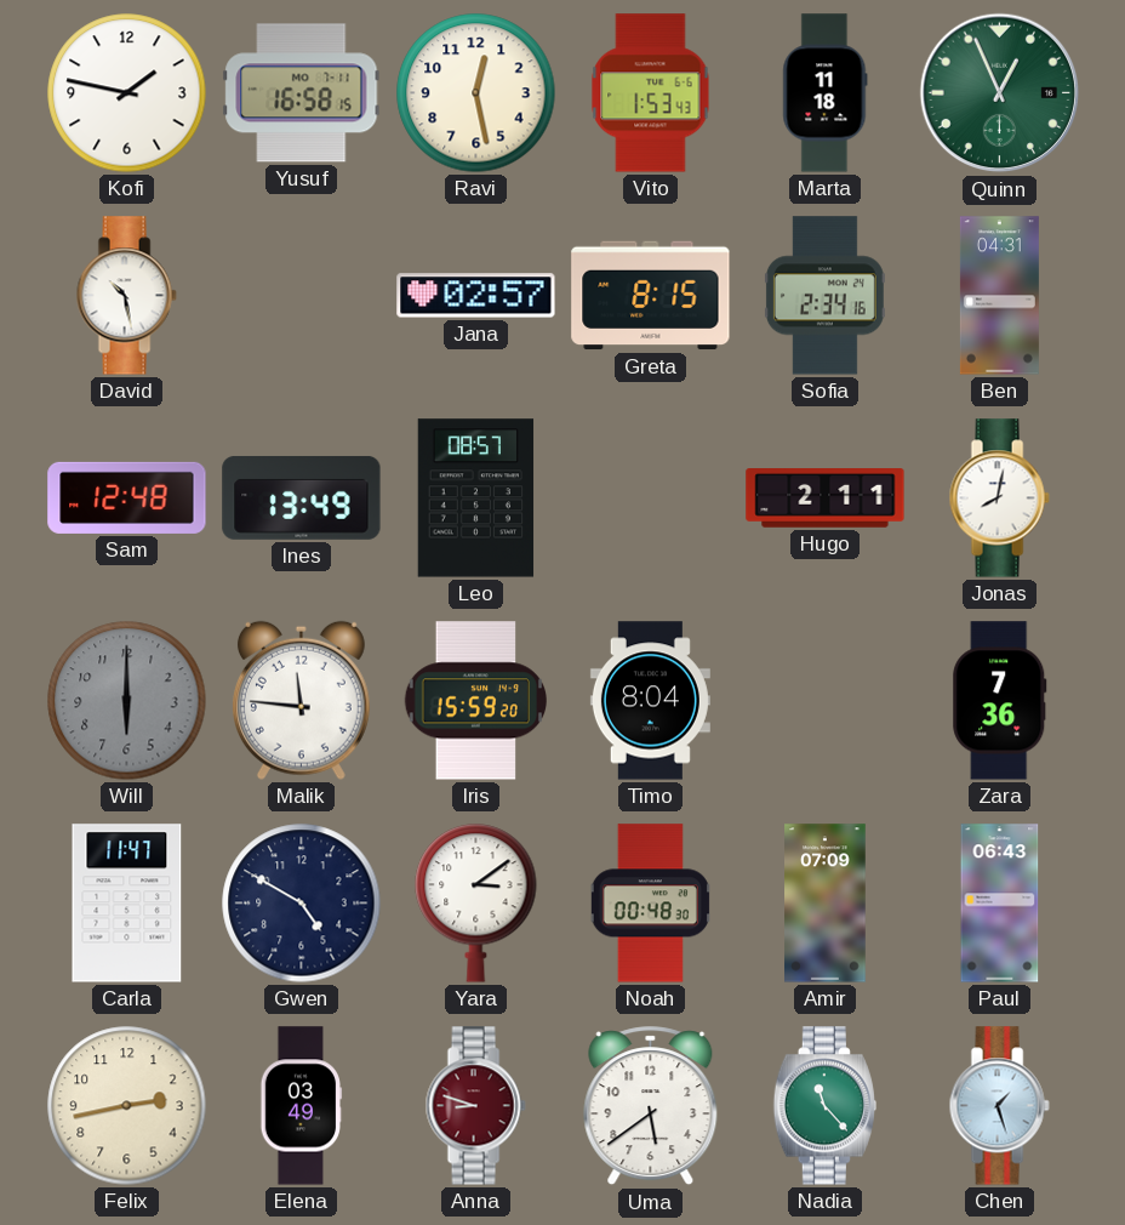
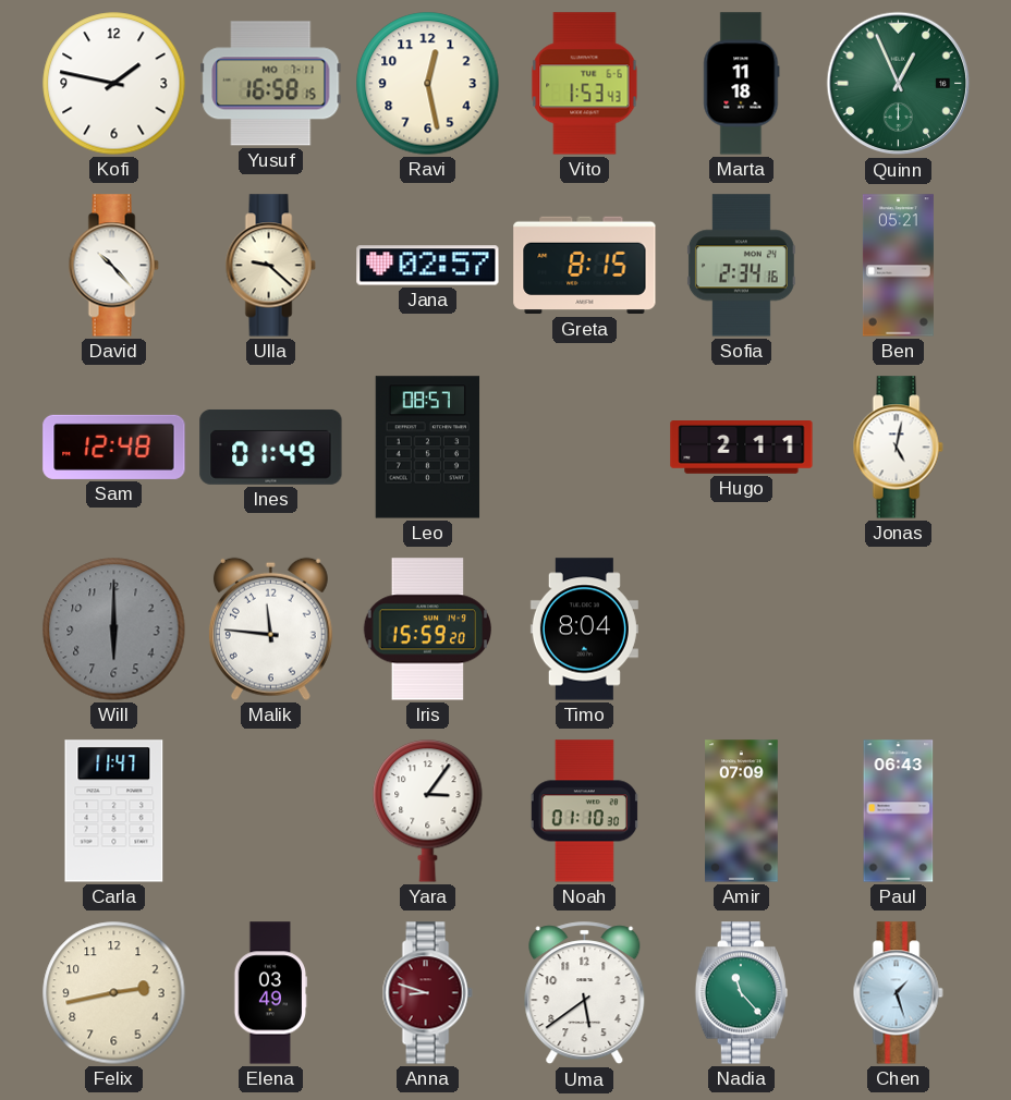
David: 10:28 -> 10:23 (113, 266)
Ulla: none -> 9:22 (270, 266)
Ben: 04:31 -> 05:21 (898, 266)
Ines: 13:49 -> 01:49 (271, 447)
Jonas: 8:02 -> 5:02 (898, 448)
Zara: 7:36 -> none (1000, 701)
Gwen: 4:50 -> none (302, 904)
Yara: 3:09 -> 3:06 (428, 811)
Noah: 00:48 -> 01:10 (584, 811)
